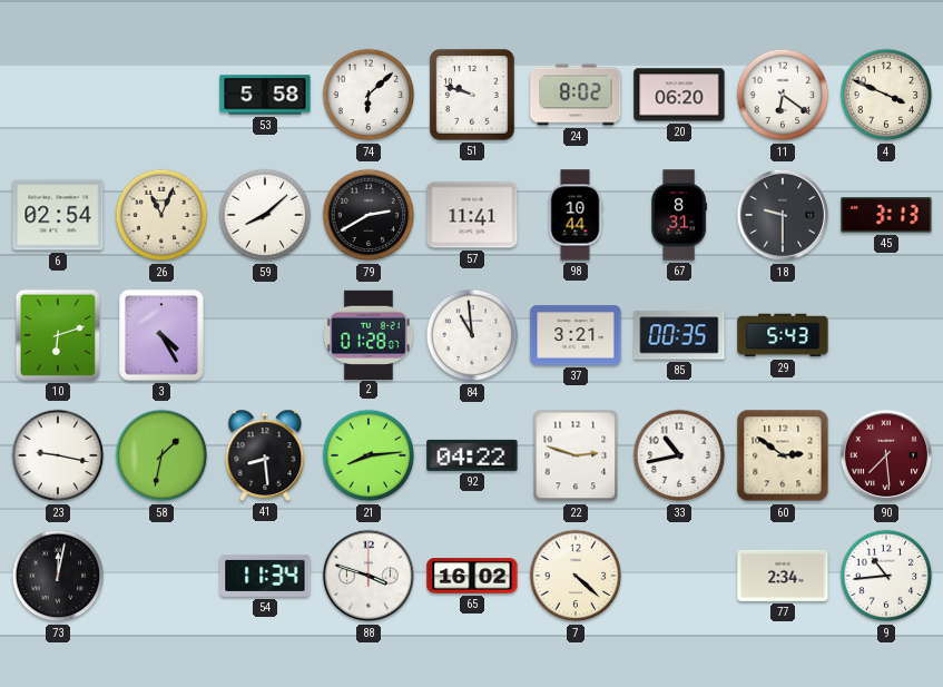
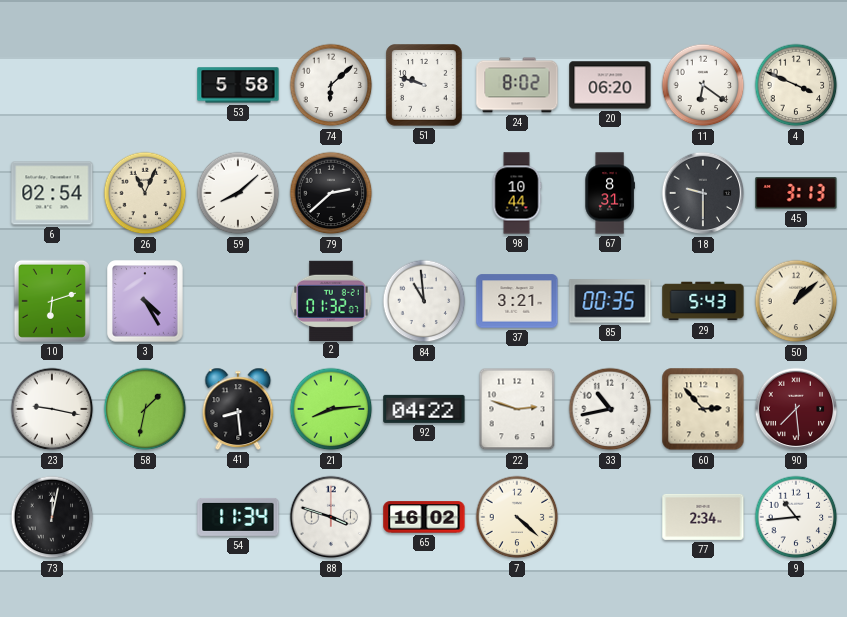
79: 2:40 -> 2:38 (331, 193)
57: 11:41 -> none (472, 215)
2: 01:28 -> 01:32 (331, 300)
50: none -> 1:08 (796, 301)
60: 2:51 -> 2:53 (703, 409)
